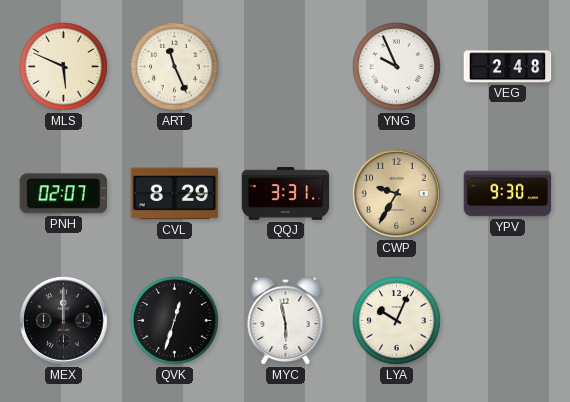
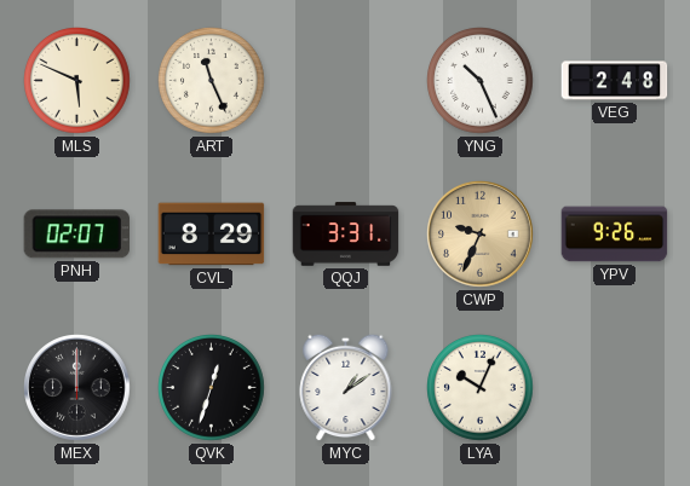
YNG: 9:56 -> 10:26 (481, 81)
CWP: 9:35 -> 9:34 (481, 235)
YPV: 9:30 -> 9:26 (615, 235)
MYC: 5:58 -> 1:09 (346, 387)
